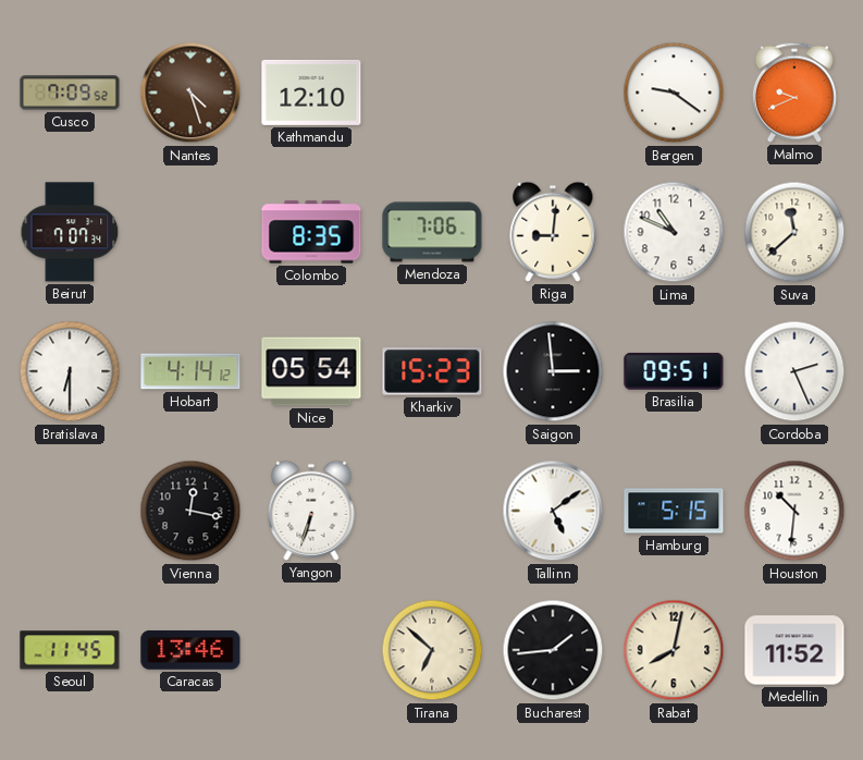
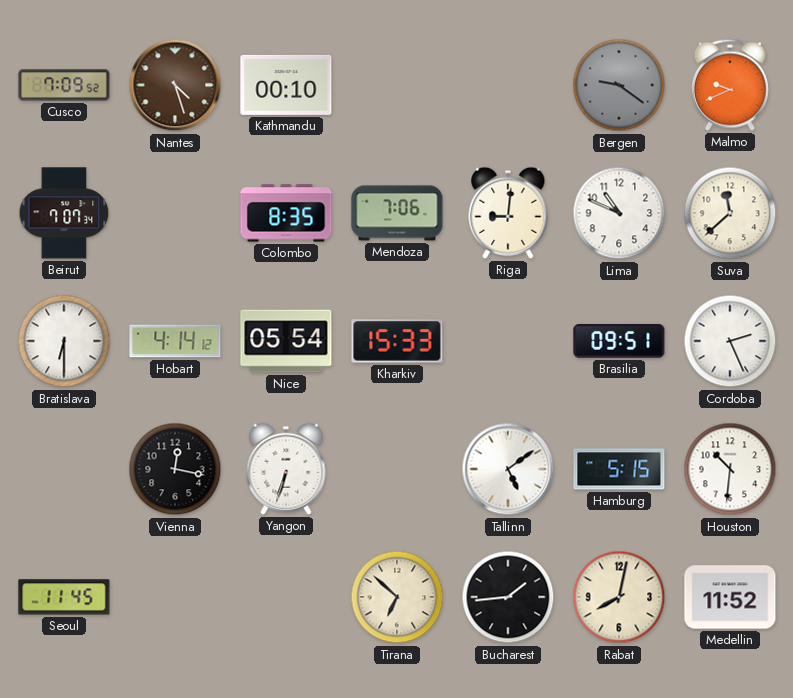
Kathmandu: 12:10 -> 00:10 (286, 85)
Bergen dial: white -> grey (619, 85)
Kharkiv: 15:23 -> 15:33 (397, 341)
Saigon: 2:59 -> none (553, 371)
Caracas: 13:46 -> none (190, 650)
